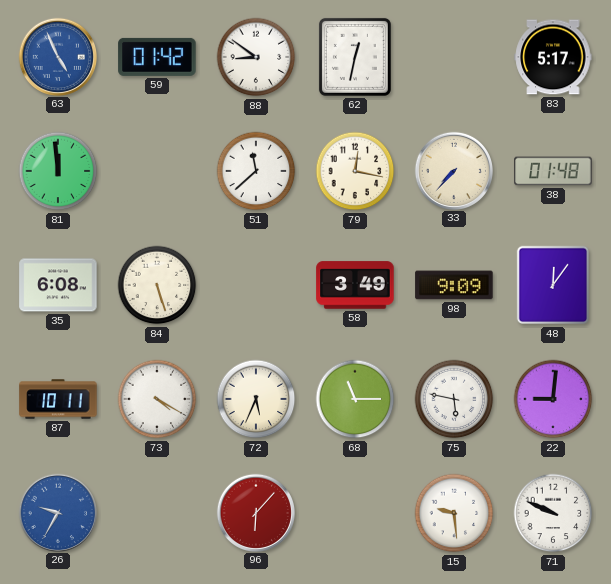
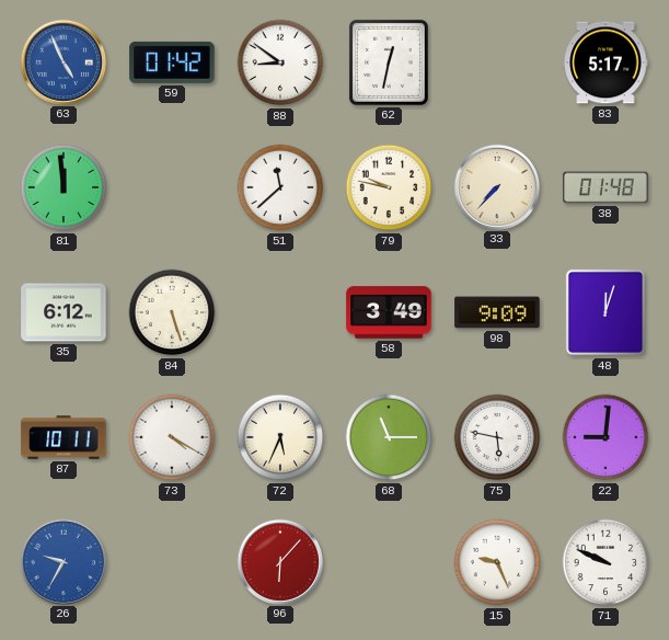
79: 12:17 -> 9:47 (389, 187)
35: 6:08 -> 6:12 (64, 312)
48: 12:06 -> 12:03 (605, 312)
15: 9:29 -> 9:26 (497, 562)
